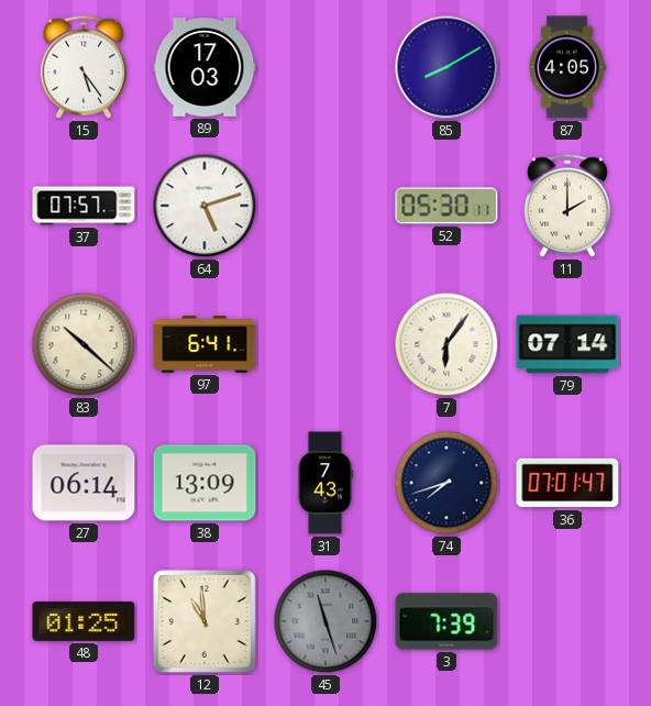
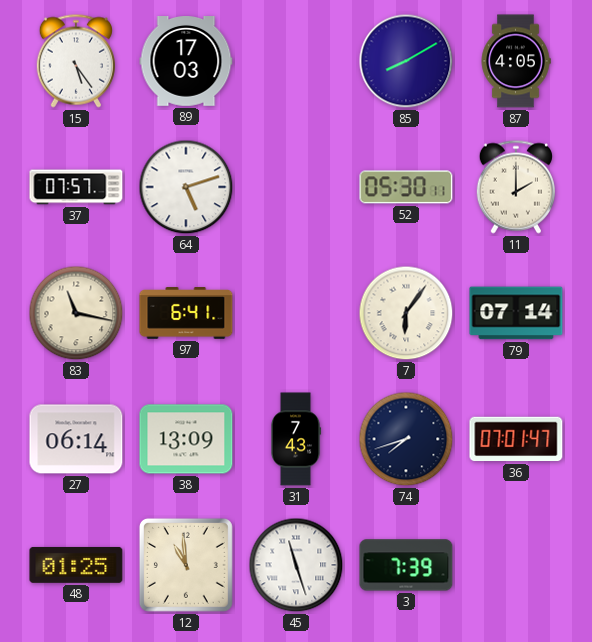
83: 10:22 -> 11:17 (76, 313)
45 dial: grey -> white (296, 565)
